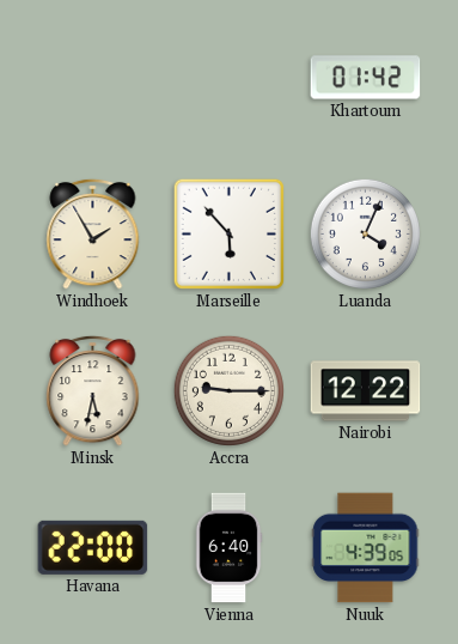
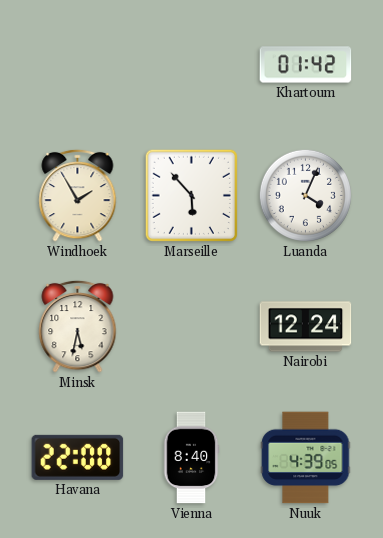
Accra: 9:15 -> none (228, 390)
Nairobi: 12:22 -> 12:24 (306, 327)
Vienna: 6:40 -> 8:40 (191, 458)
